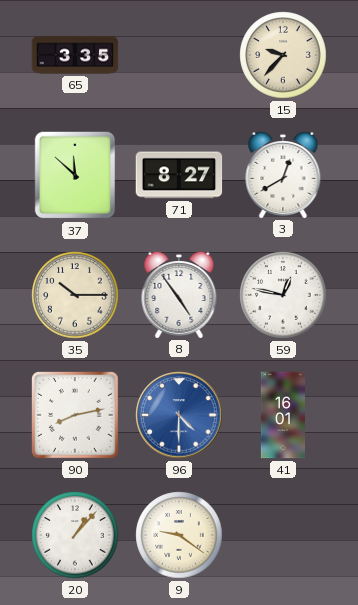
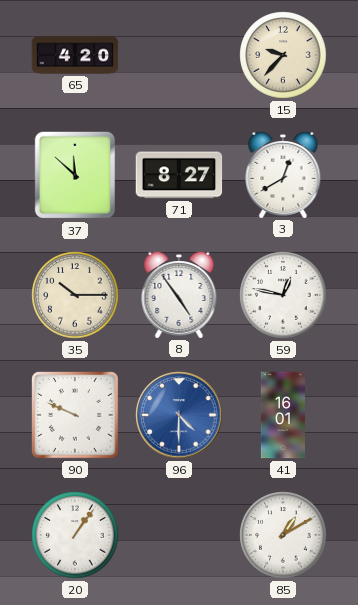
65: 3:35 -> 4:20 (75, 55)
90: 8:13 -> 9:49 (76, 416)
20: 1:07 -> 1:06 (75, 535)
9: 9:21 -> none (179, 535)
85: none -> 1:10 (283, 535)
